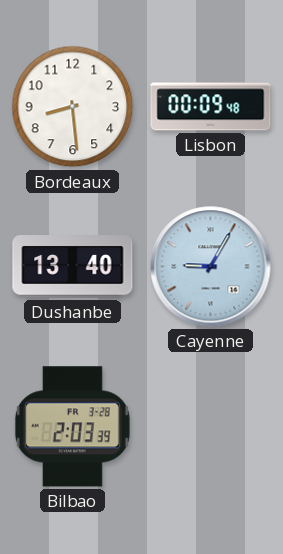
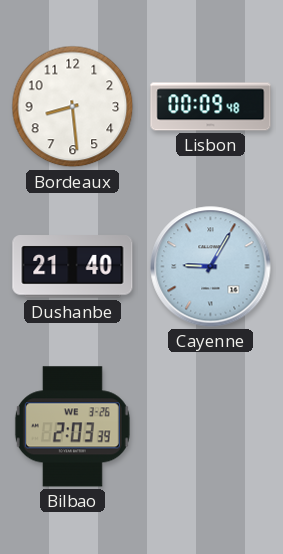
Dushanbe: 13:40 -> 21:40 (73, 267)
Bilbao date: FR 3-28 -> WE 3-26 (72, 427)
